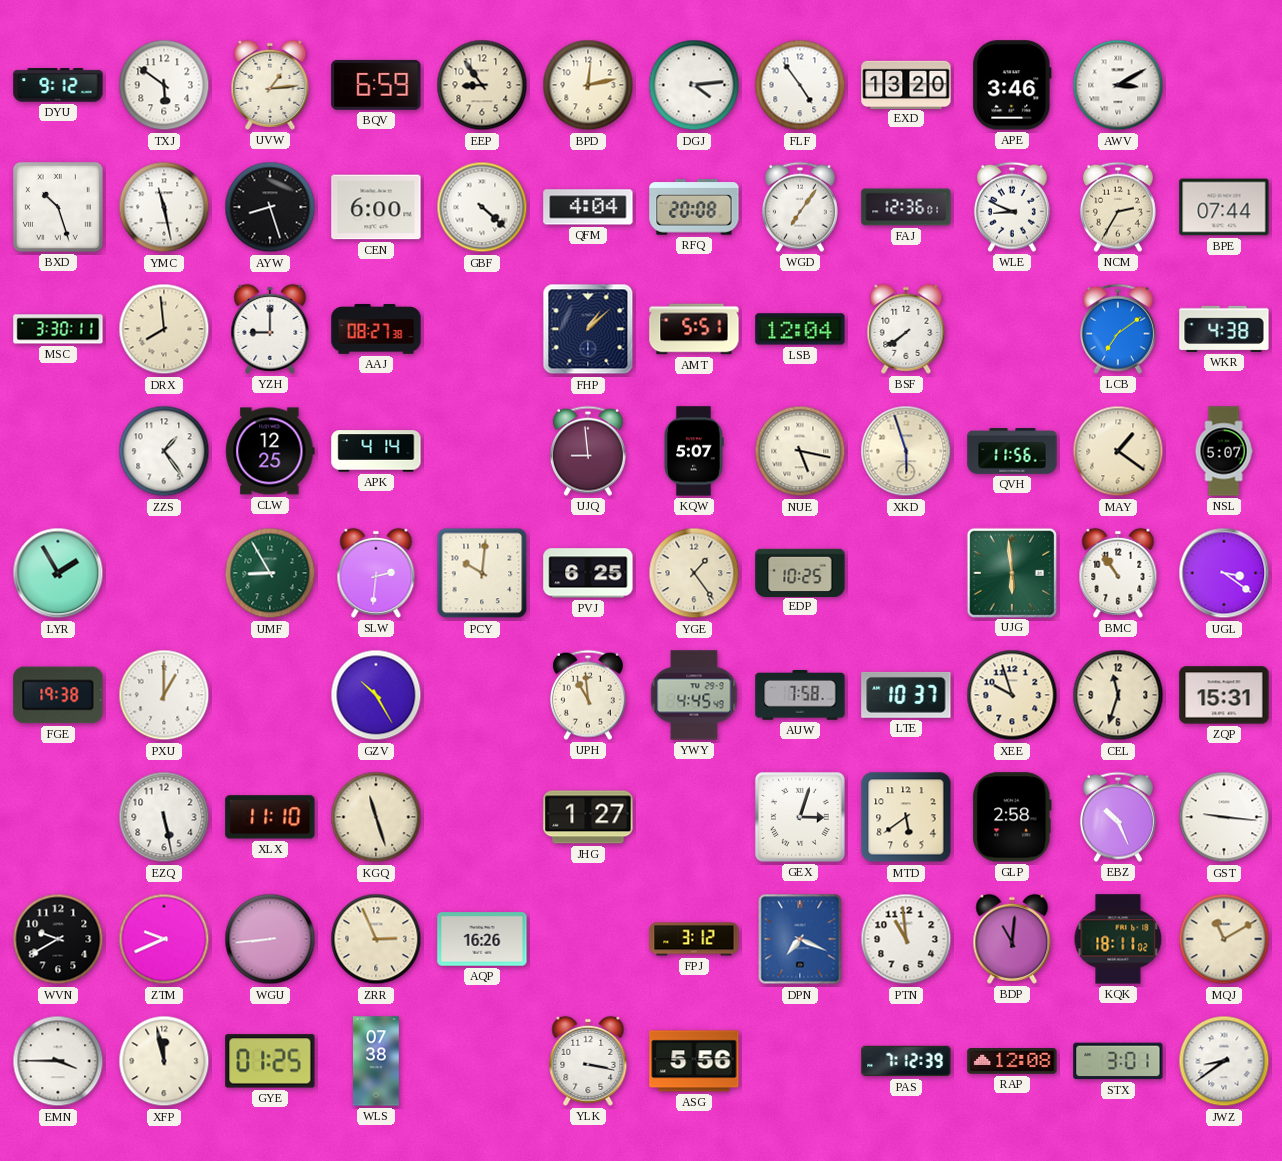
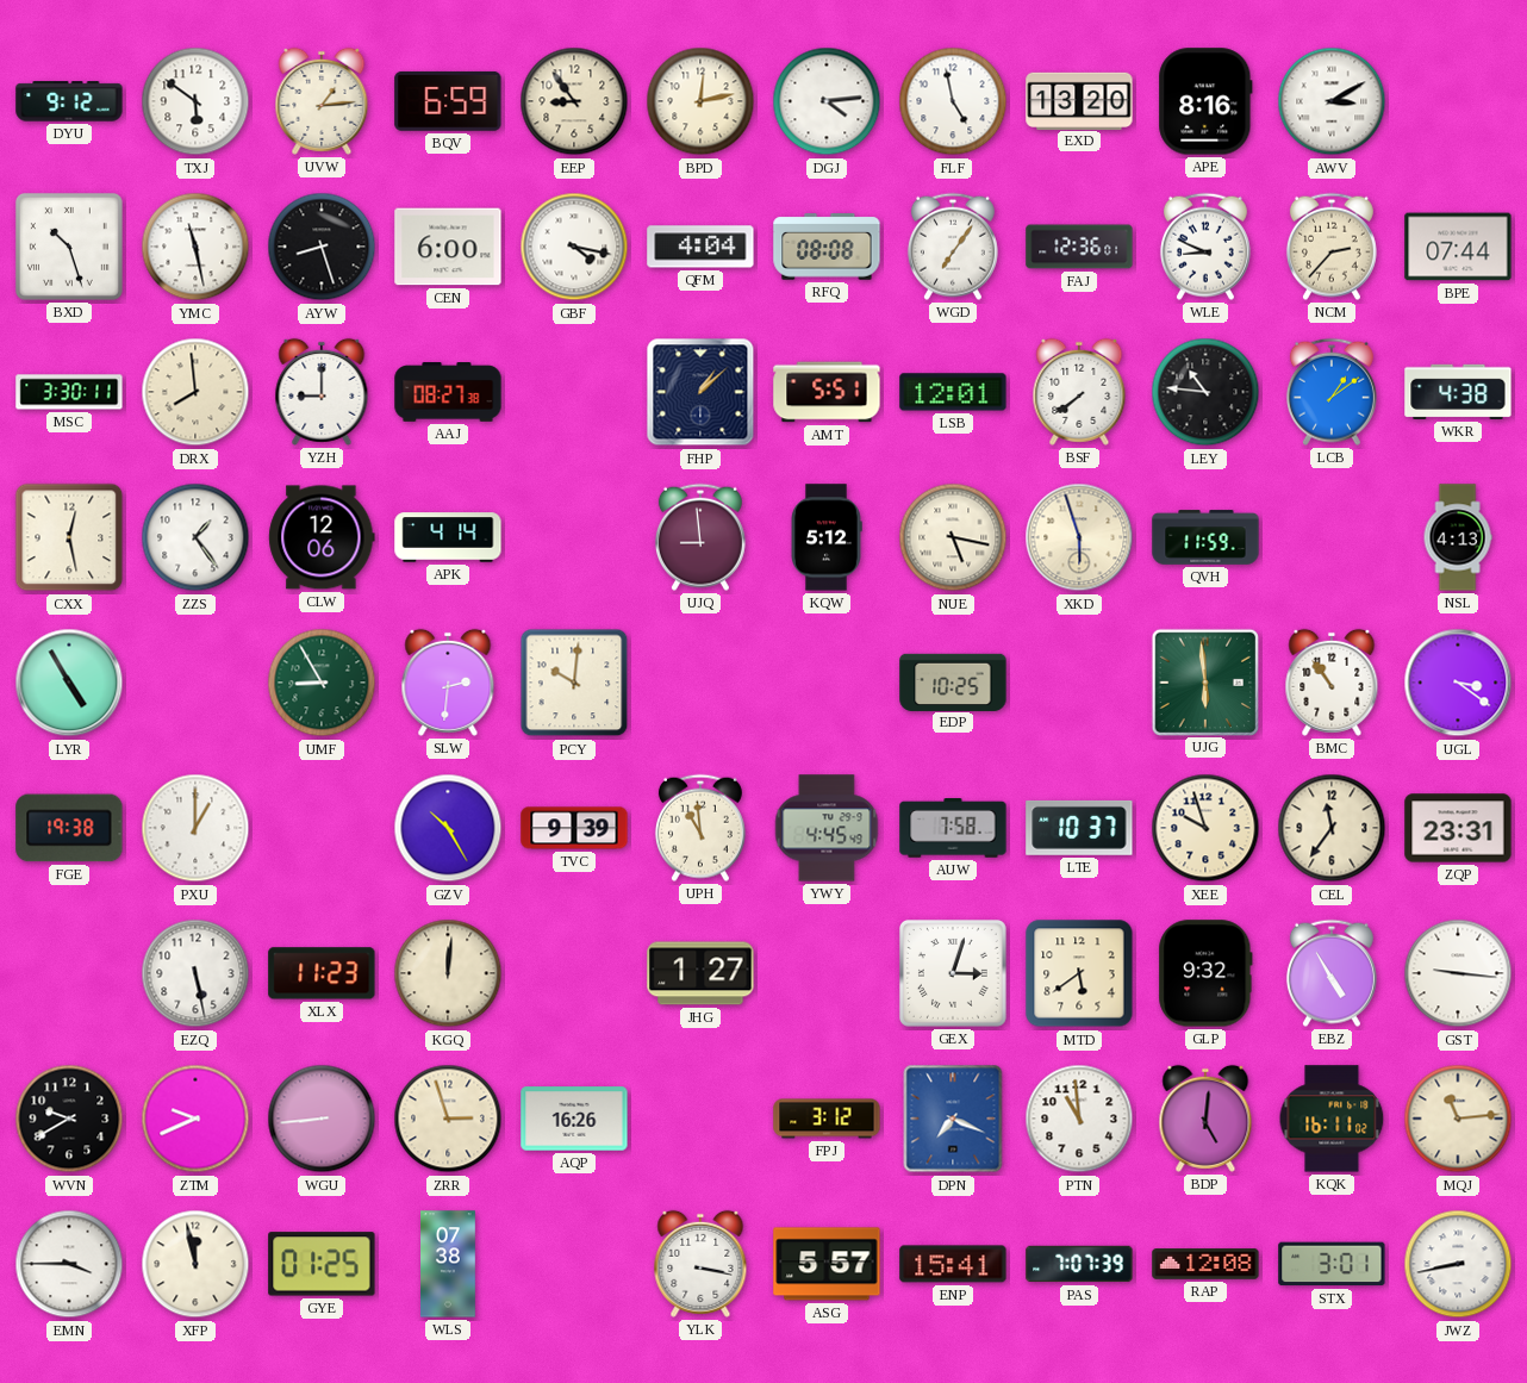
FLF: 4:54 -> 4:58 (953, 101)
APE: 3:46 -> 8:16 (1205, 101)
GBF: 4:22 -> 4:17 (574, 247)
RFQ: 20:08 -> 08:08 (827, 247)
NCM: 2:35 -> 2:37 (1332, 247)
LSB: 12:04 -> 12:01 (953, 392)
LEY: none -> 10:46 (1205, 392)
LCB: 7:09 -> 1:09 (1332, 392)
CXX: none -> 12:28 (69, 537)
CLW: 12:25 -> 12:06 (322, 537)
KQW: 5:07 -> 5:12 (827, 537)
QVH: 11:56 -> 11:59 (1205, 537)
MAY: 1:21 -> none (1118, 451)
NSL: 5:07 -> 4:13 (1458, 537)
LYR: 1:55 -> 4:55 (69, 683)
PVJ: 6:25 -> none (588, 573)
YGE: 1:24 -> none (694, 573)
TVC: none -> 9:39 (574, 828)
CEL: 11:33 -> 11:36 (1332, 828)
ZQP: 15:31 -> 23:31 (1458, 828)
XLX: 11:10 -> 11:23 (322, 973)
KGQ: 11:27 -> 12:01 (448, 973)
GLP: 2:58 -> 9:32 (1205, 973)
EBZ: 10:26 -> 4:55 (1332, 973)
ZRR: 2:56 -> 2:57 (448, 1119)
BDP: 11:01 -> 5:01 (1205, 1119)
KQK: 18:11 -> 16:11 (1332, 1119)
MQJ: 11:10 -> 11:14 (1458, 1119)
ASG: 5:56 -> 5:57 (827, 1264)
ENP: none -> 15:41 (953, 1264)
PAS: 7:12 -> 7:07 (1079, 1264)
JWZ: 8:39 -> 8:43 (1458, 1264)
